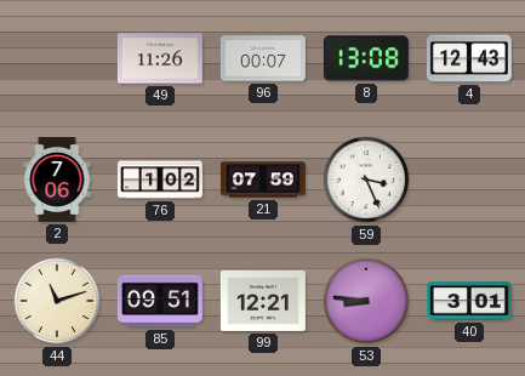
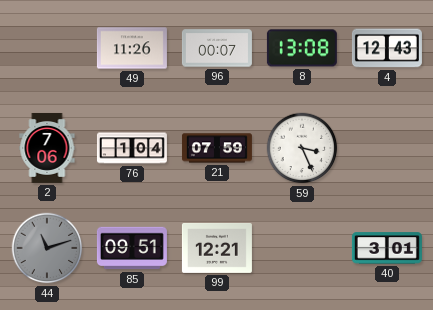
76: 1:02 -> 1:04 (132, 148)
44 dial: cream -> grey (47, 248)
53: 8:46 -> none (366, 301)
